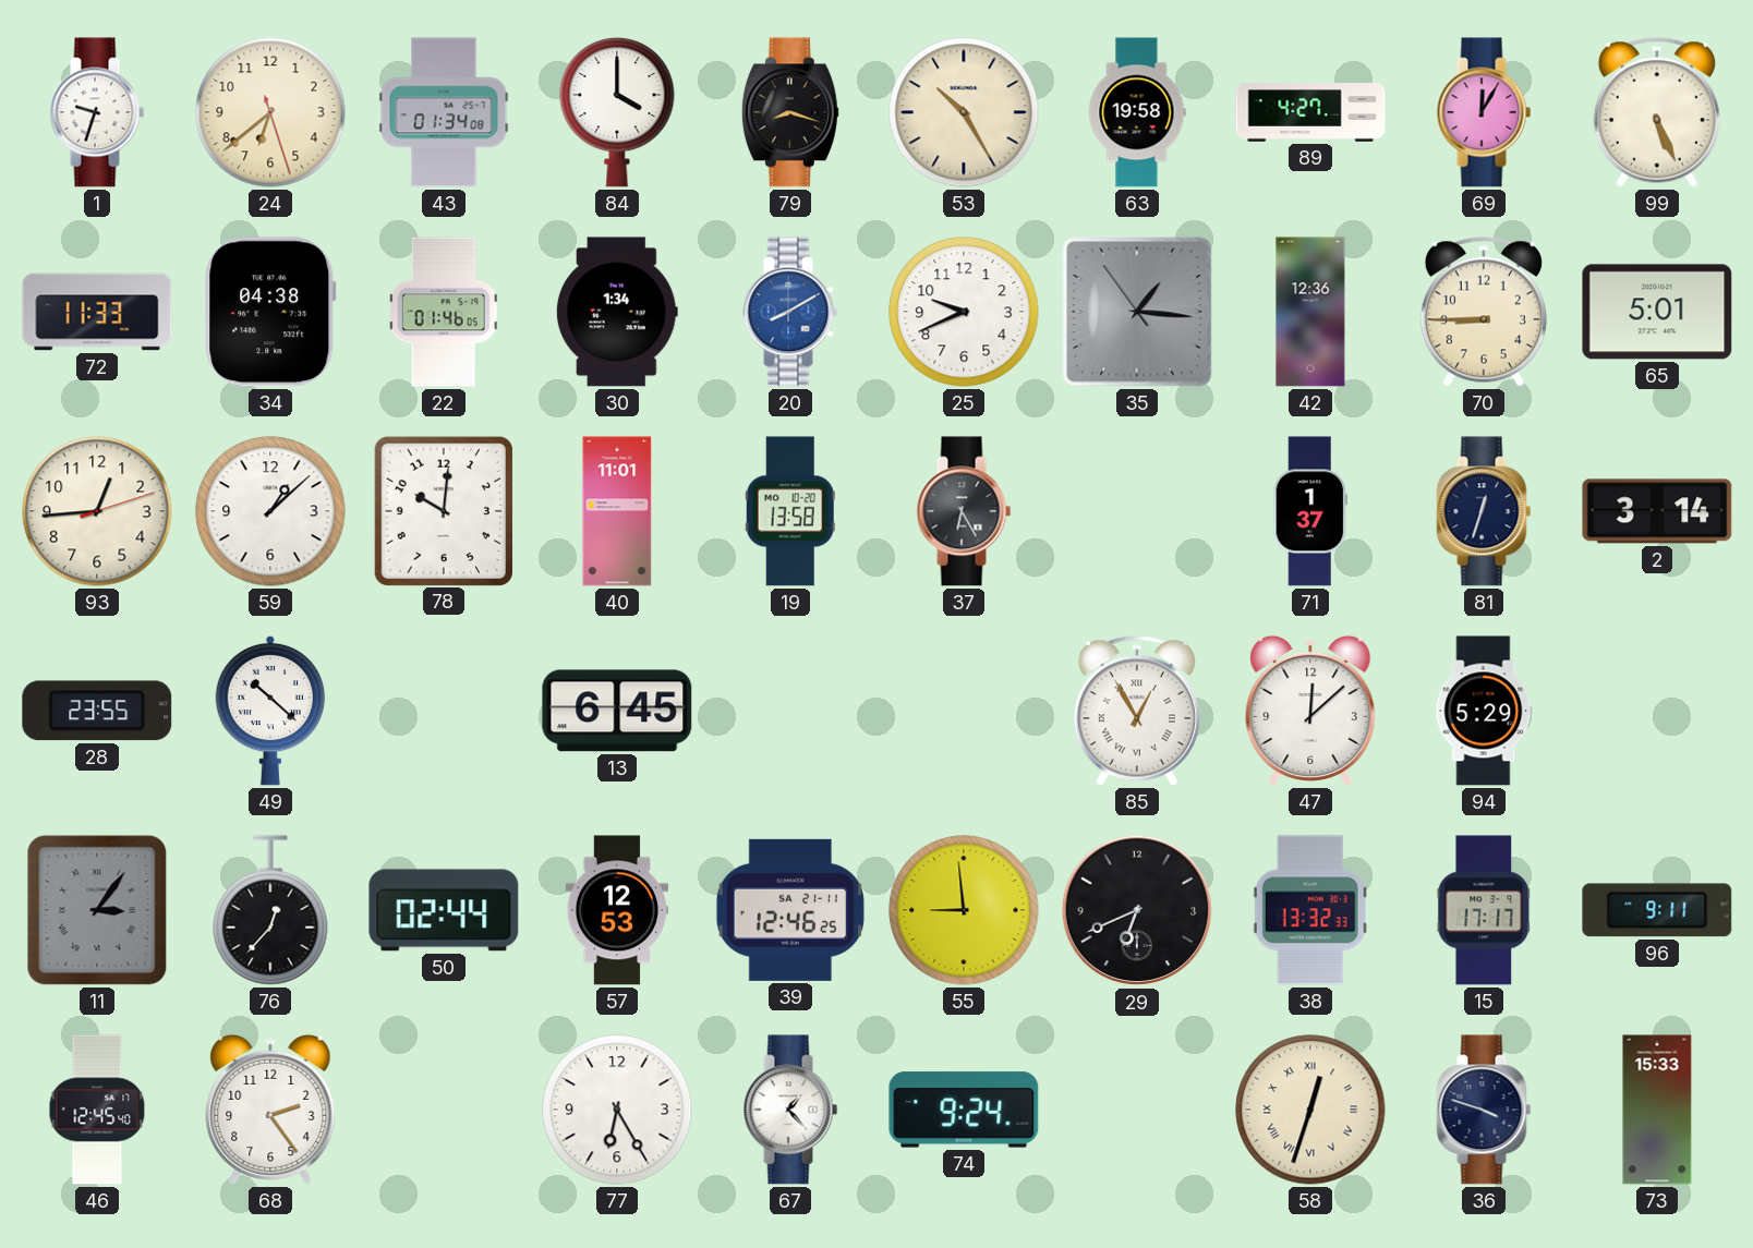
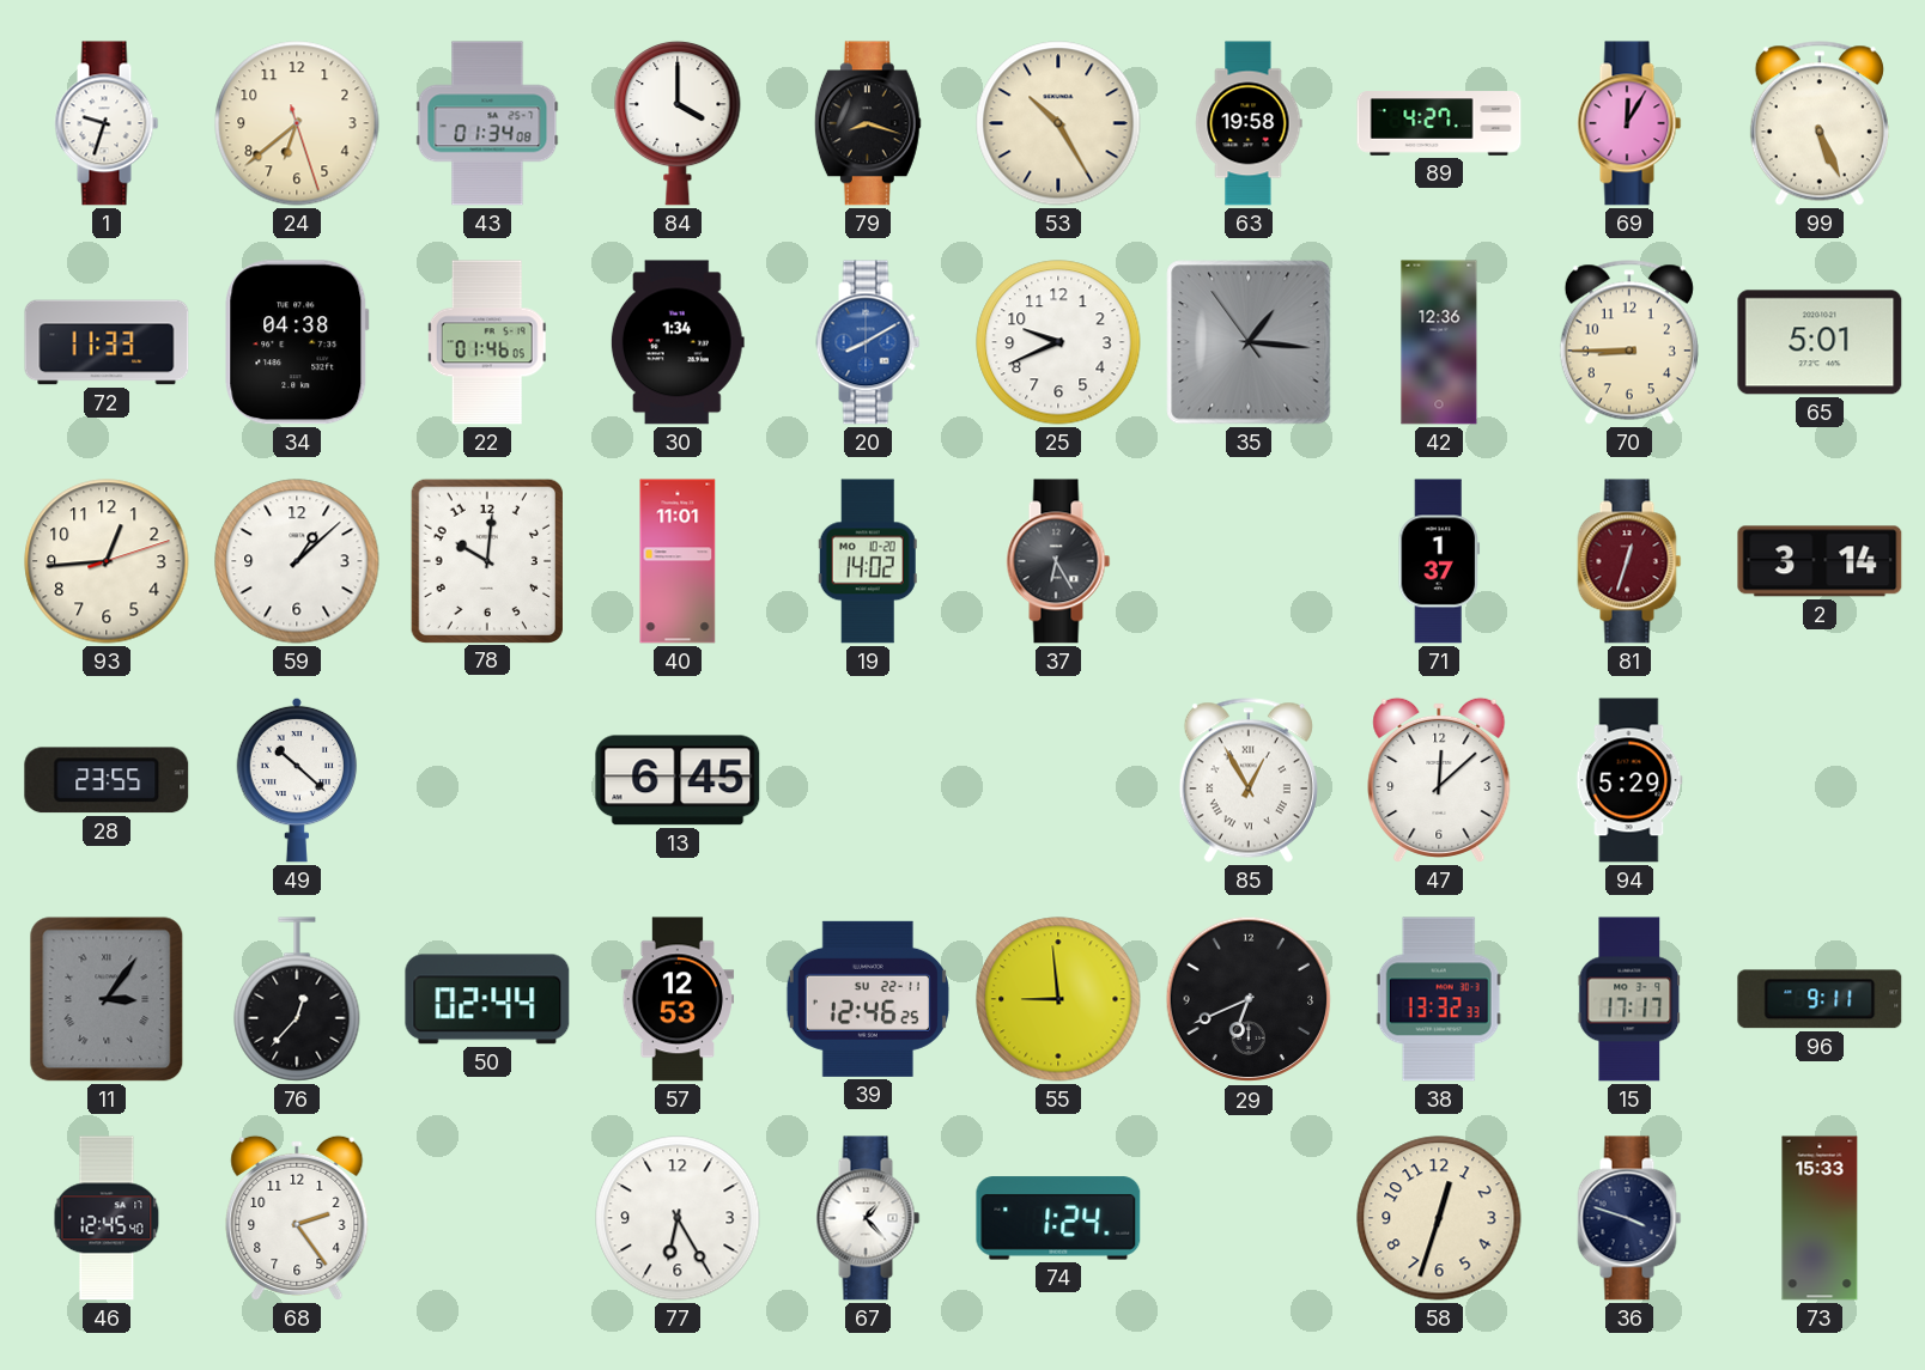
19: 13:58 -> 14:02 (868, 561)
81 dial: navy -> burgundy (1629, 561)
39 date: SA 21-11 -> SU 22-11 (868, 999)
74: 9:24 -> 1:24 (1058, 1218)
58 numerals: Roman -> Arabic (1439, 1218)
